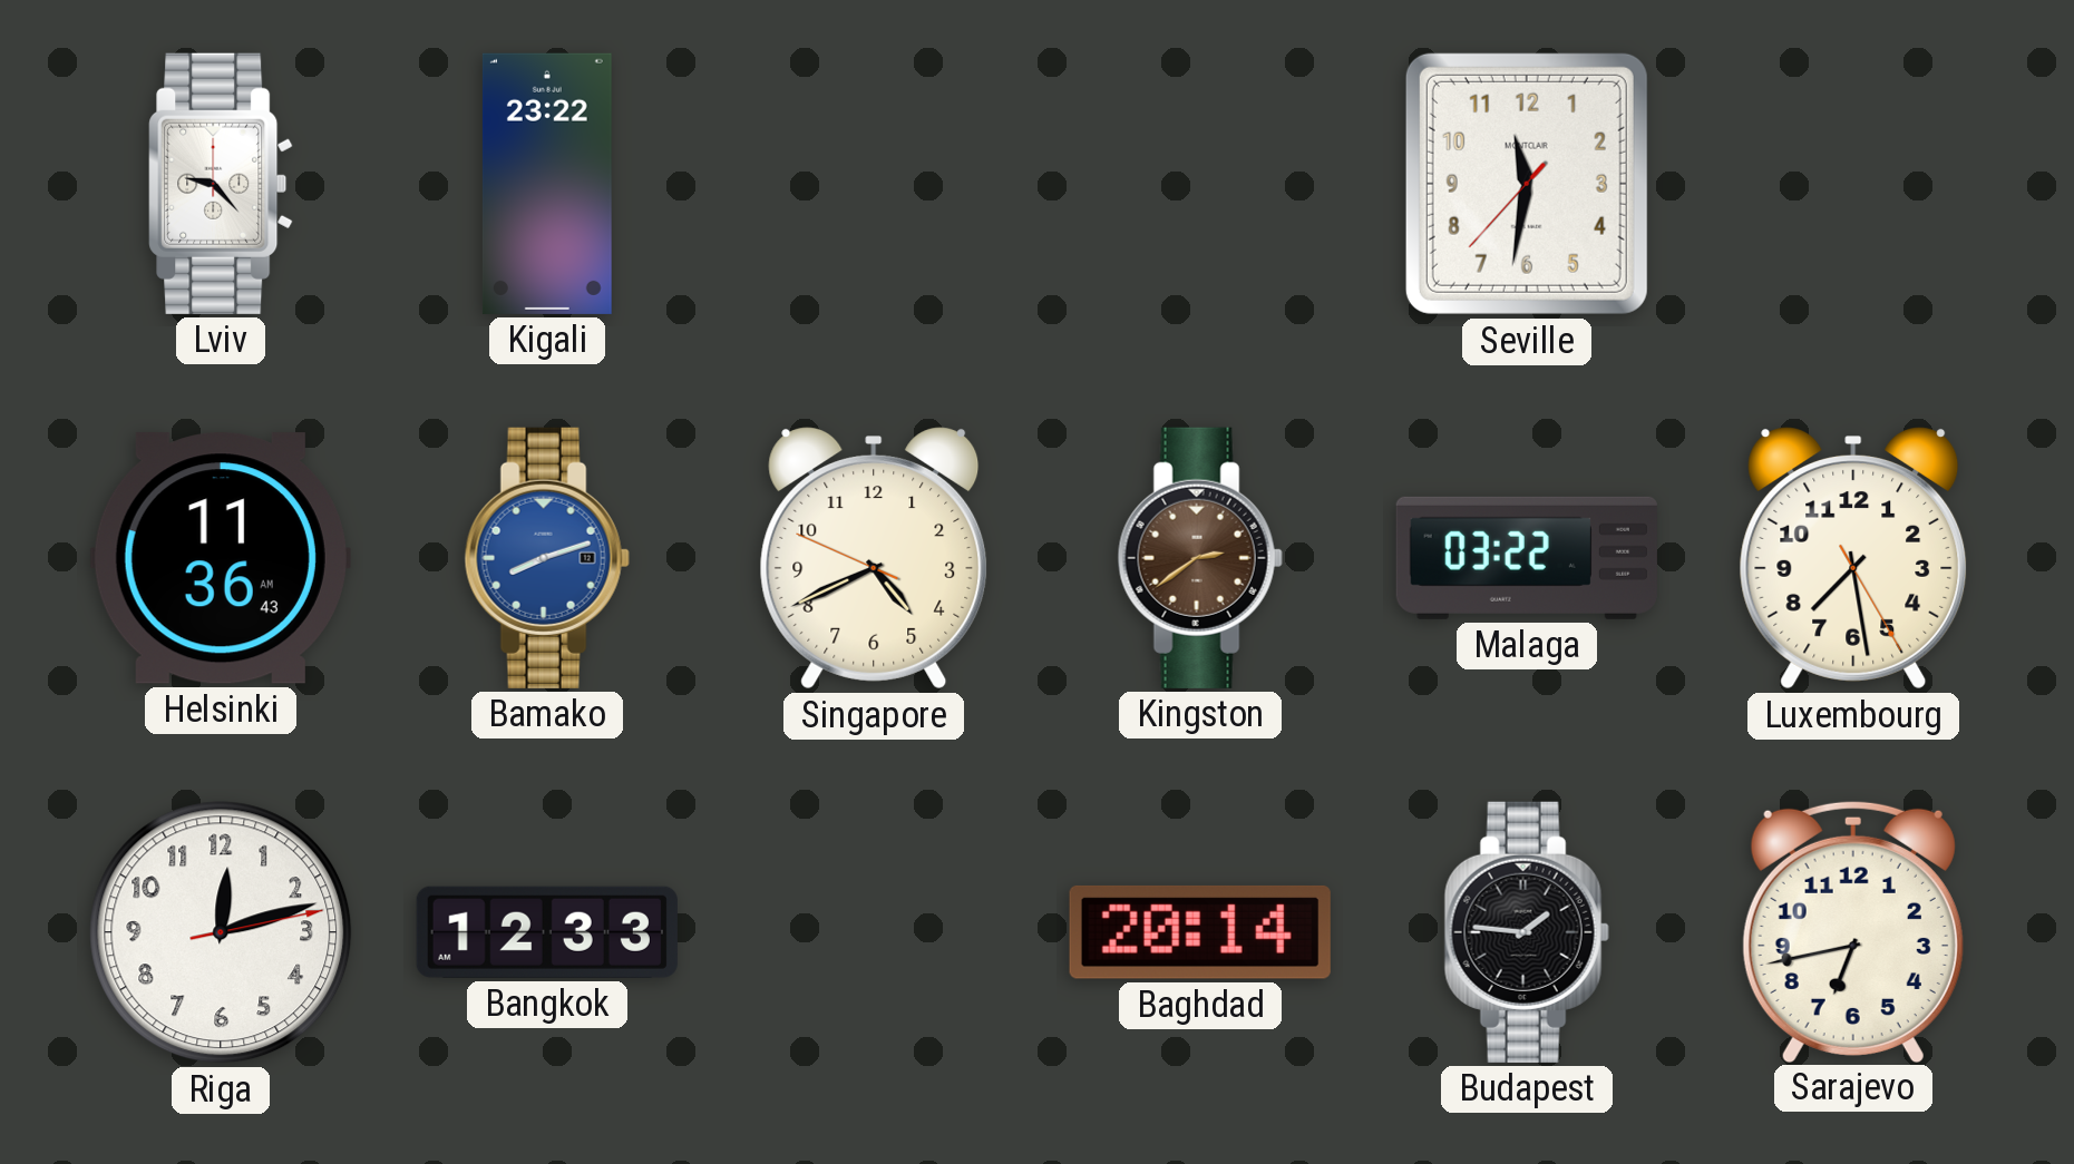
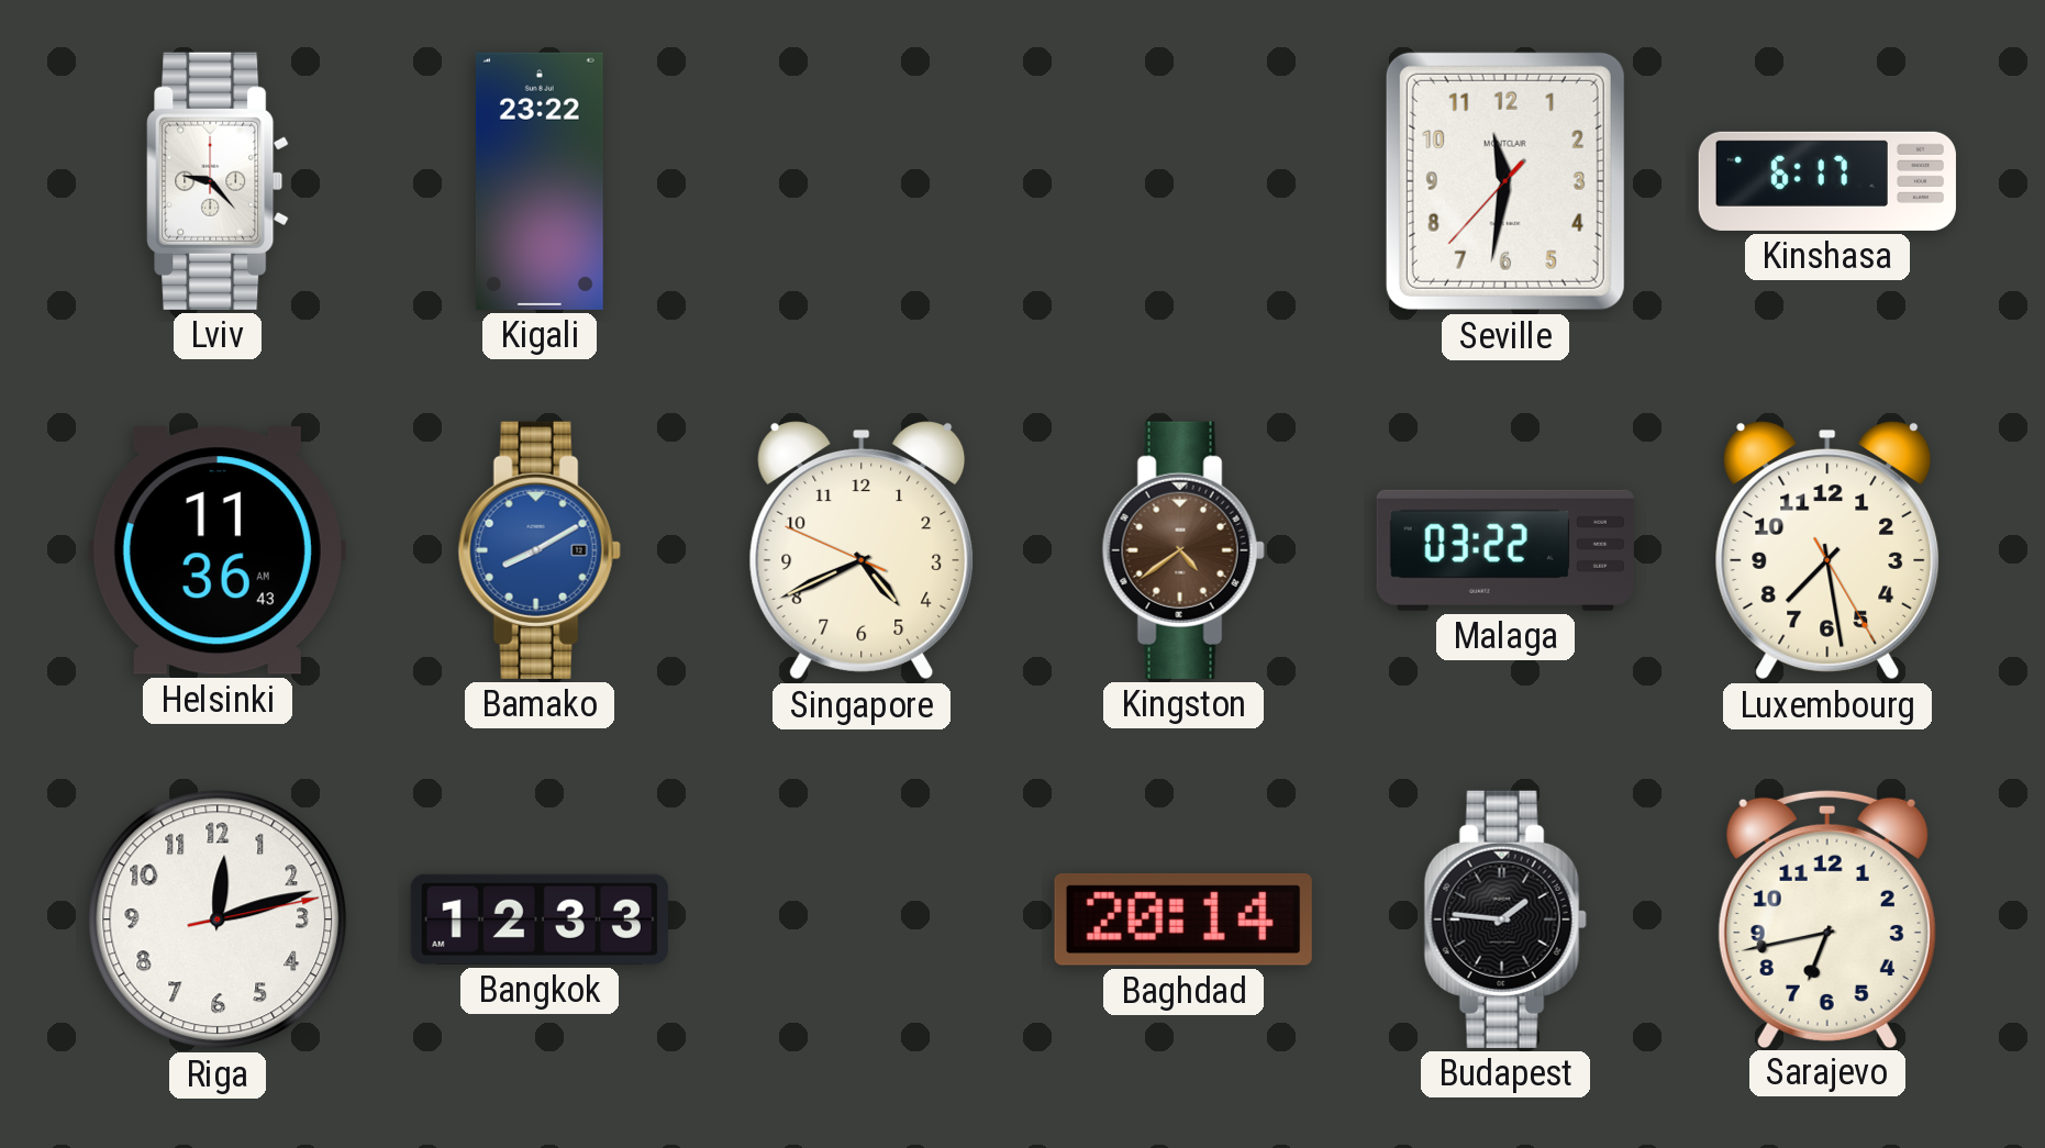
Kinshasa: none -> 6:17 (1827, 181)
Bamako: 8:12 -> 8:10 (540, 550)
Kingston: 2:39 -> 4:39 (1183, 550)
